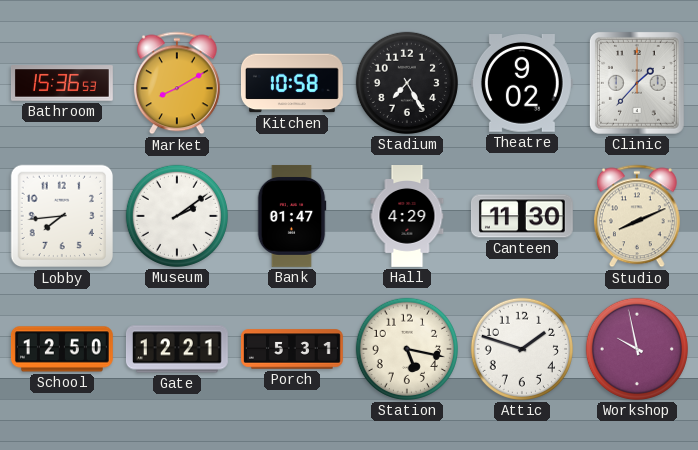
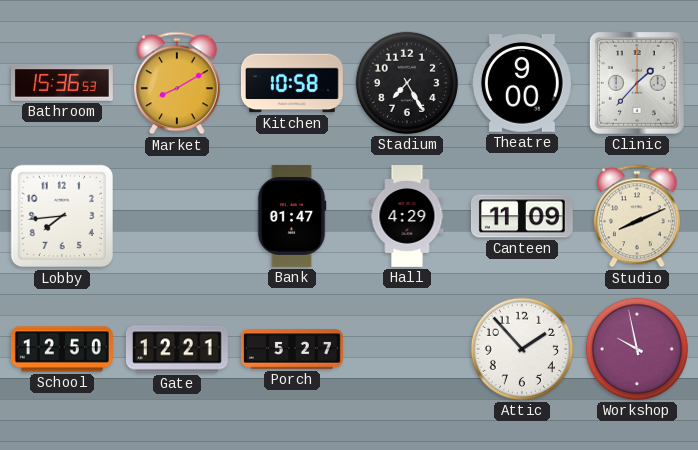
Theatre: 9:02 -> 9:00 (522, 84)
Museum: 2:09 -> none (177, 216)
Canteen: 11:30 -> 11:09 (522, 216)
Porch: 5:31 -> 5:27 (293, 349)
Station: 5:17 -> none (407, 349)
Attic: 1:48 -> 1:53 (522, 349)
